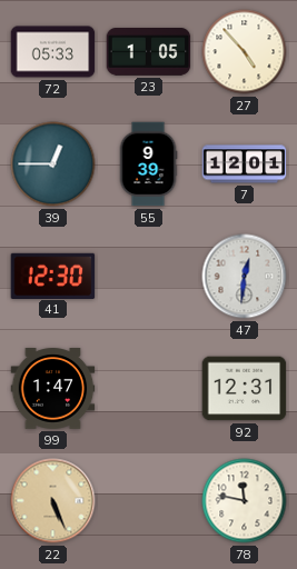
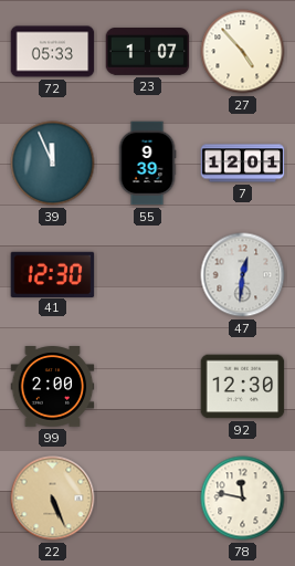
23: 1:05 -> 1:07 (148, 52)
39: 12:45 -> 11:56 (53, 164)
99: 1:47 -> 2:00 (53, 387)
92: 12:31 -> 12:30 (243, 387)
